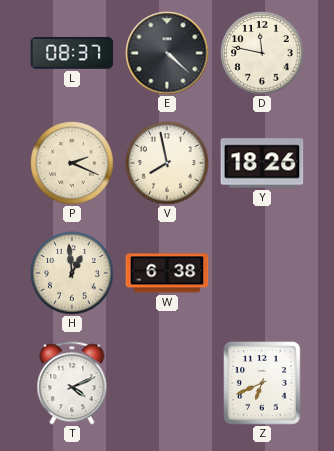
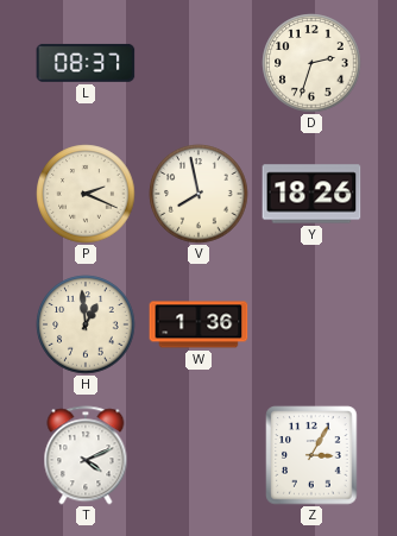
E: 4:22 -> none (167, 53)
D: 11:47 -> 2:33 (311, 63)
W: 6:38 -> 1:36 (198, 324)
Z: 6:41 -> 3:05 (311, 455)
